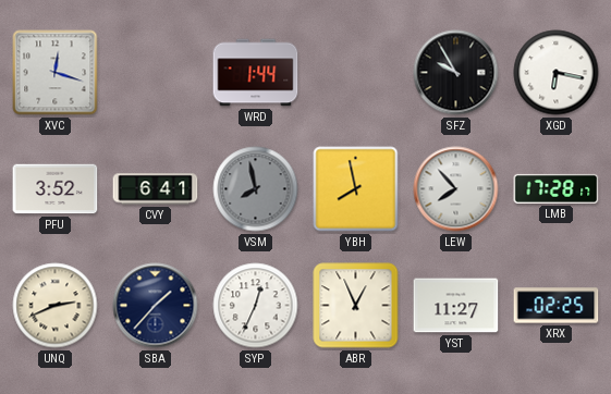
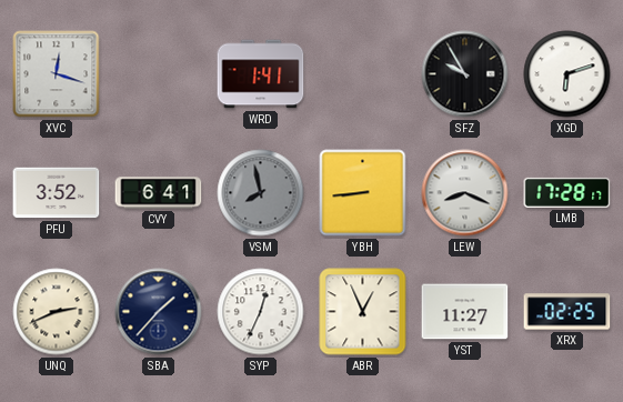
WRD: 1:44 -> 1:41 (261, 74)
XGD: 6:17 -> 6:12 (567, 74)
YBH: 7:58 -> 8:44 (363, 193)
LEW: 7:53 -> 8:19 (465, 193)
